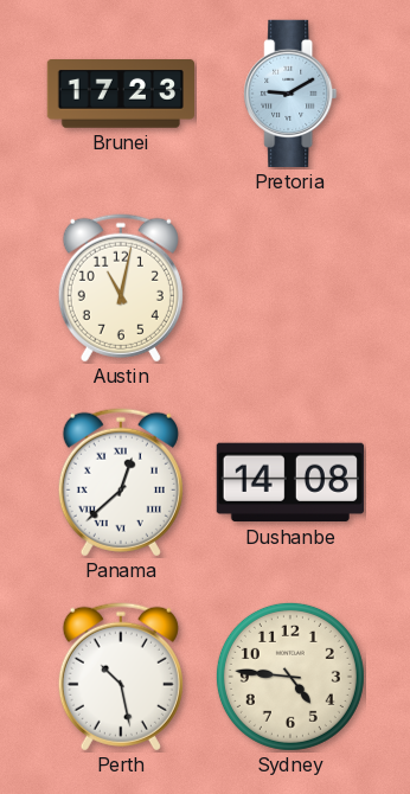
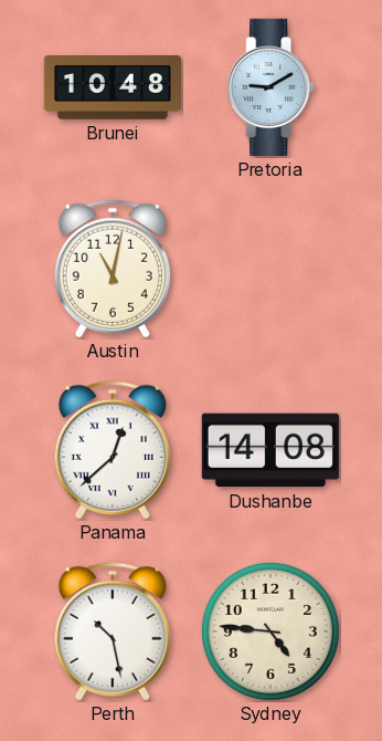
Brunei: 17:23 -> 10:48 (112, 88)
